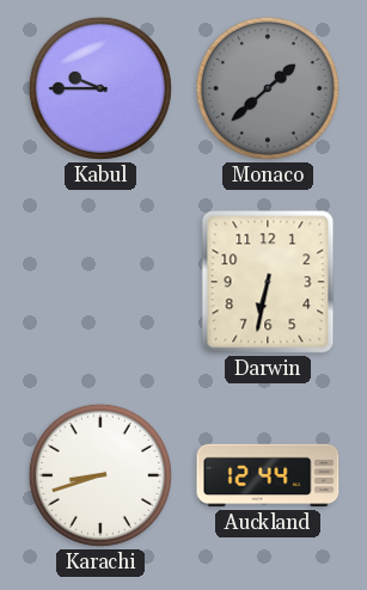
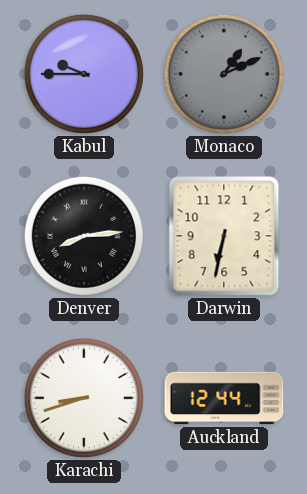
Monaco: 1:38 -> 1:11 (224, 74)
Denver: none -> 8:14 (84, 236)
